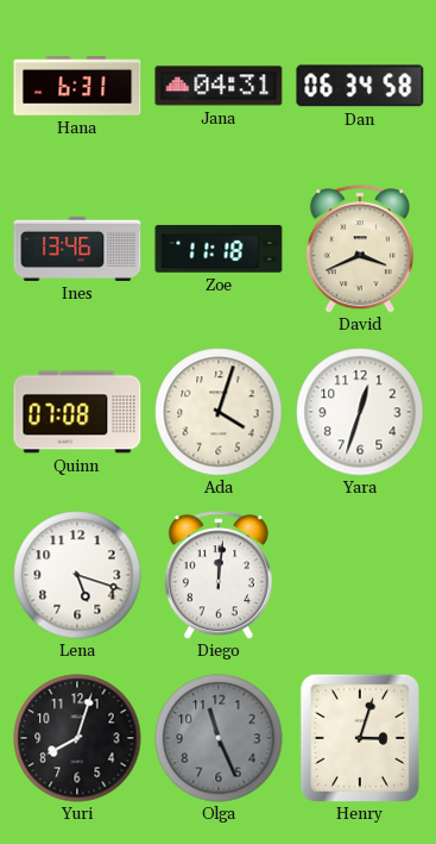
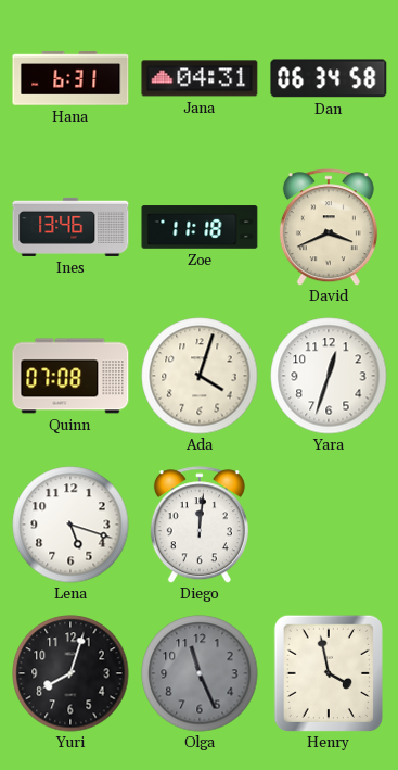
Henry: 3:03 -> 3:58 (329, 673)
